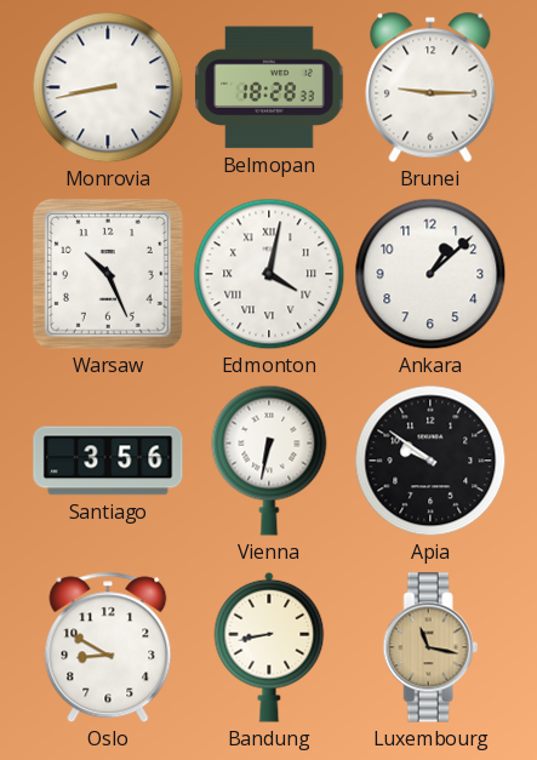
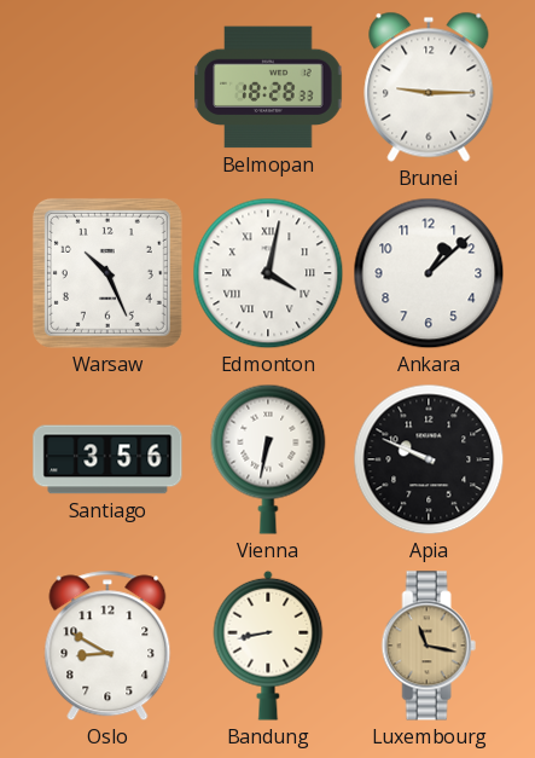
Monrovia: 8:43 -> none (108, 87)
Apia: 9:51 -> 9:49 (429, 459)
